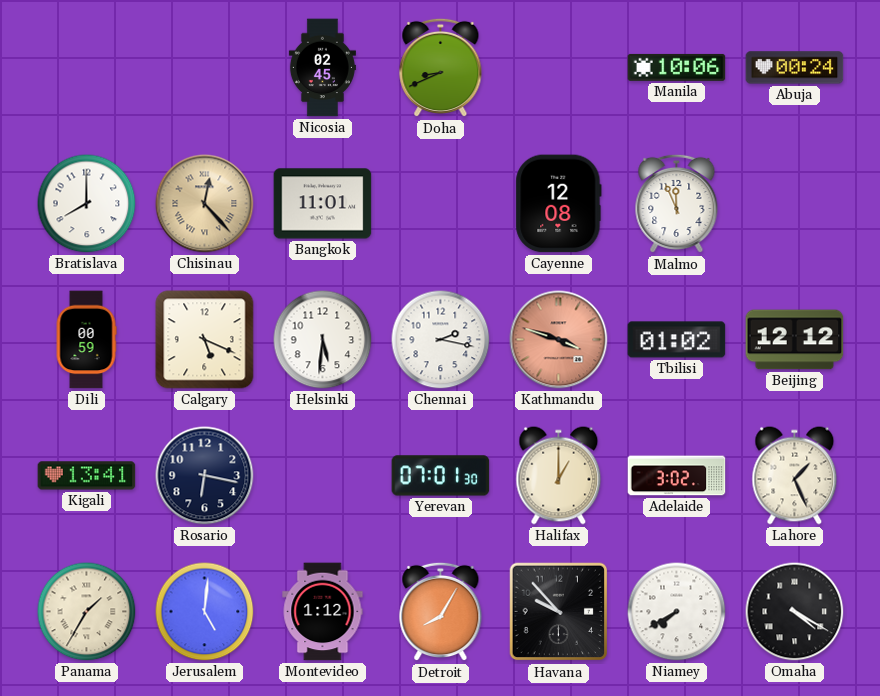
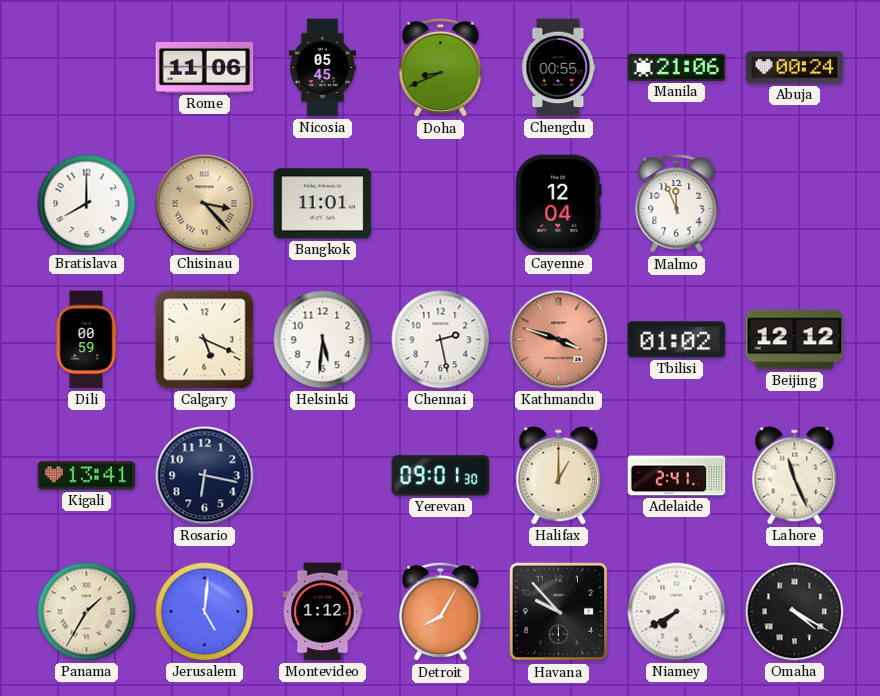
Rome: none -> 11:06 (205, 67)
Nicosia: 02:45 -> 05:45 (322, 68)
Chengdu: none -> 00:55 (558, 68)
Manila: 10:06 -> 21:06 (677, 67)
Chisinau: 12:23 -> 3:23 (205, 204)
Cayenne: 12:08 -> 12:04 (559, 204)
Chennai: 2:17 -> 2:28 (441, 340)
Yerevan: 07:01 -> 09:01 (441, 476)
Adelaide: 3:02 -> 2:41 (677, 476)
Lahore: 1:26 -> 11:26 (795, 476)
